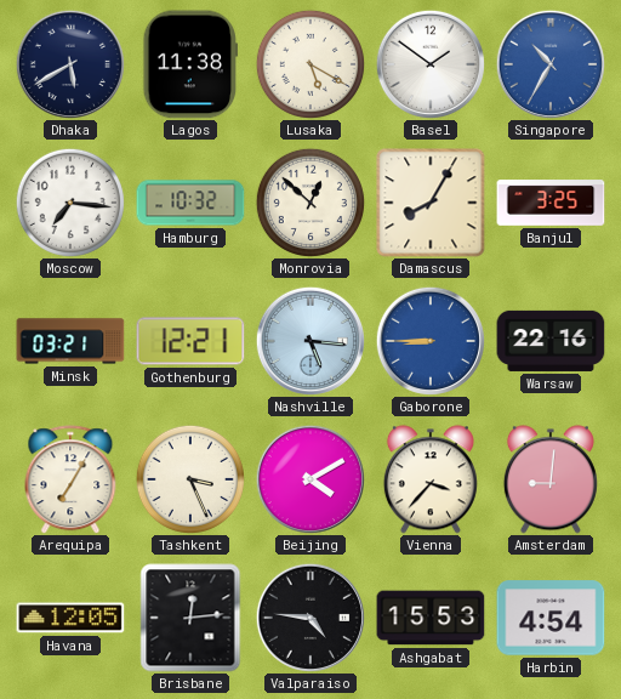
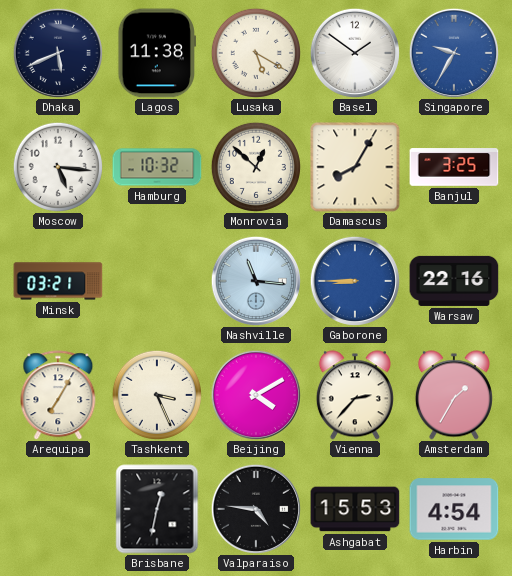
Dhaka: 5:40 -> 5:41 (58, 53)
Singapore: 10:35 -> 9:35 (454, 53)
Moscow: 7:16 -> 5:16 (58, 167)
Gothenburg: 12:21 -> none (190, 341)
Nashville: 5:16 -> 11:16 (256, 281)
Vienna: 3:37 -> 2:37 (355, 395)
Amsterdam: 9:01 -> 1:35 (454, 395)
Havana: 12:05 -> none (70, 618)
Brisbane: 12:14 -> 12:32 (157, 509)
